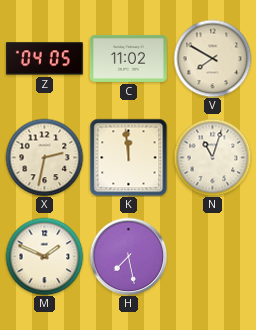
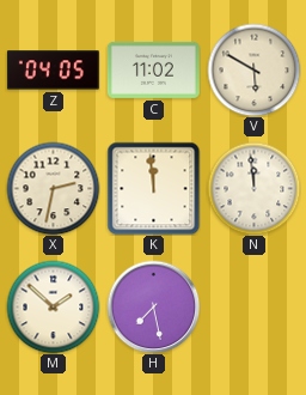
V: 7:50 -> 5:50 (253, 69)
N: 11:03 -> 11:59 (253, 188)
M: 1:49 -> 1:52 (53, 306)
